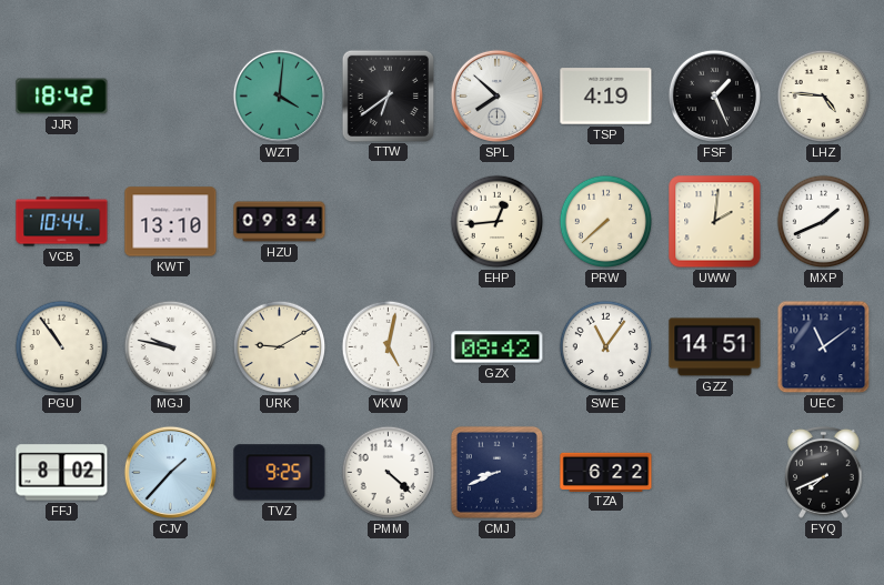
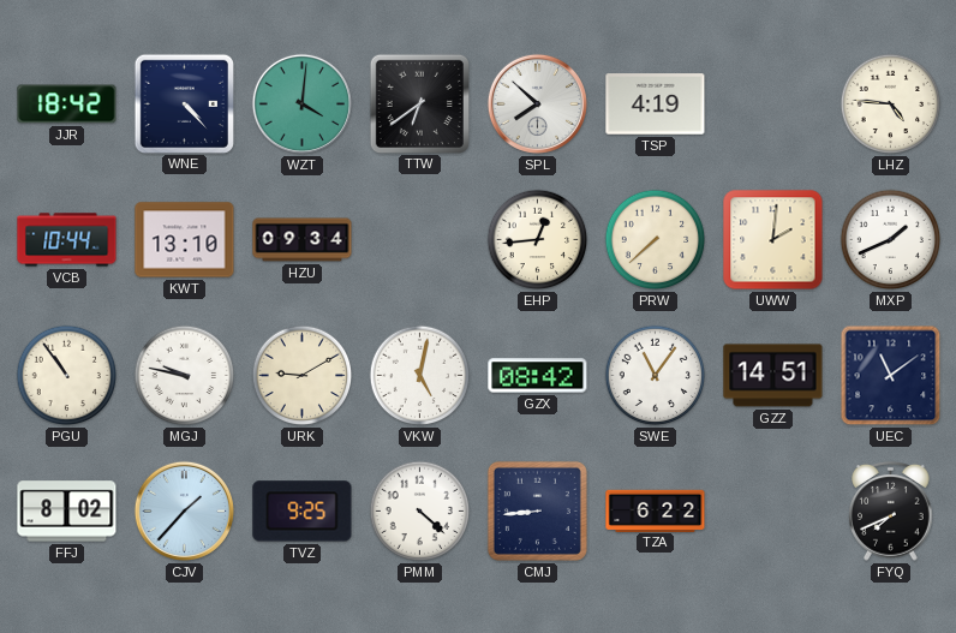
WNE: none -> 4:23 (184, 103)
FSF: 1:26 -> none (714, 95)
CMJ: 8:41 -> 8:44 (537, 510)
